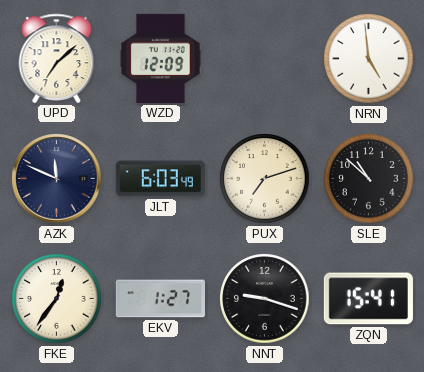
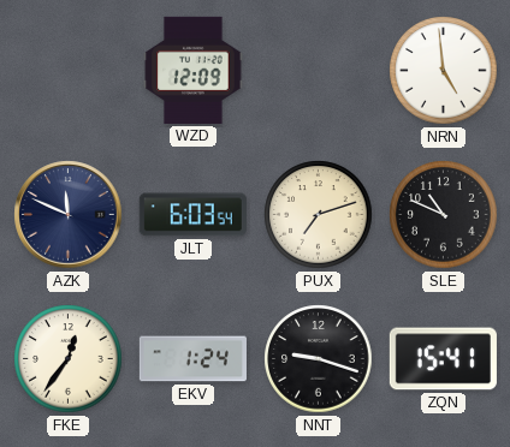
UPD: 7:08 -> none (57, 58)
JLT: 6:03:49 -> 6:03:54 (192, 215)
SLE: 10:52 -> 10:49 (444, 215)
EKV: 1:27 -> 1:24 (192, 359)
